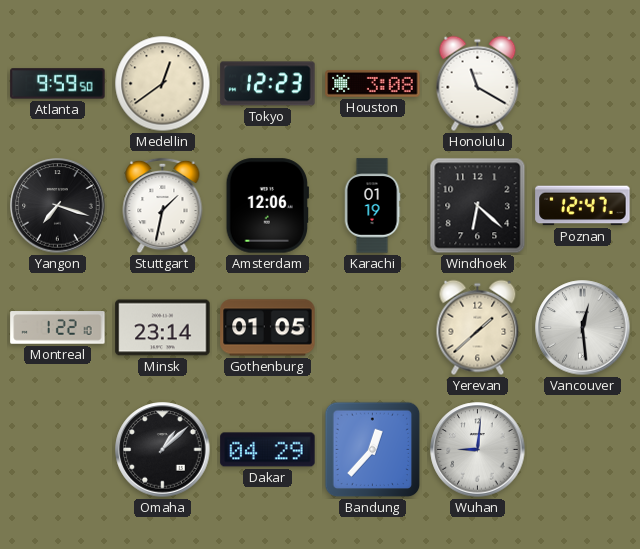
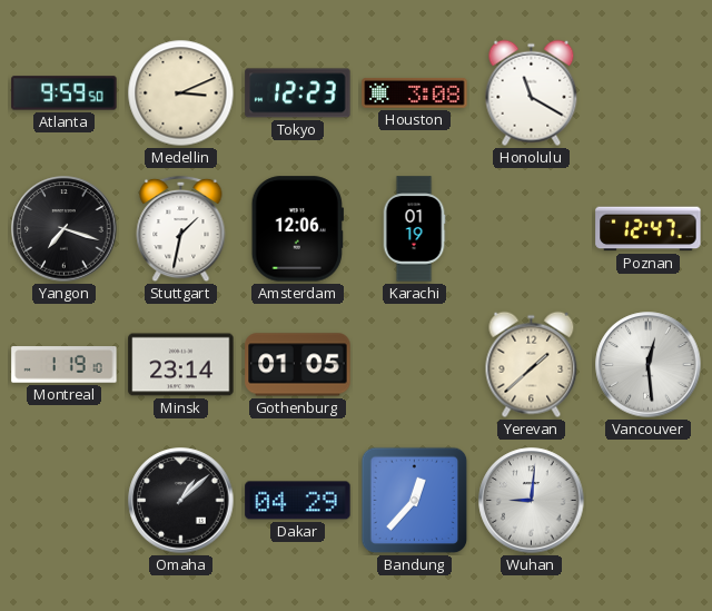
Medellin: 12:39 -> 3:11 (181, 93)
Windhoek: 6:22 -> none (478, 206)
Montreal: 1:22 -> 1:19 (65, 365)
